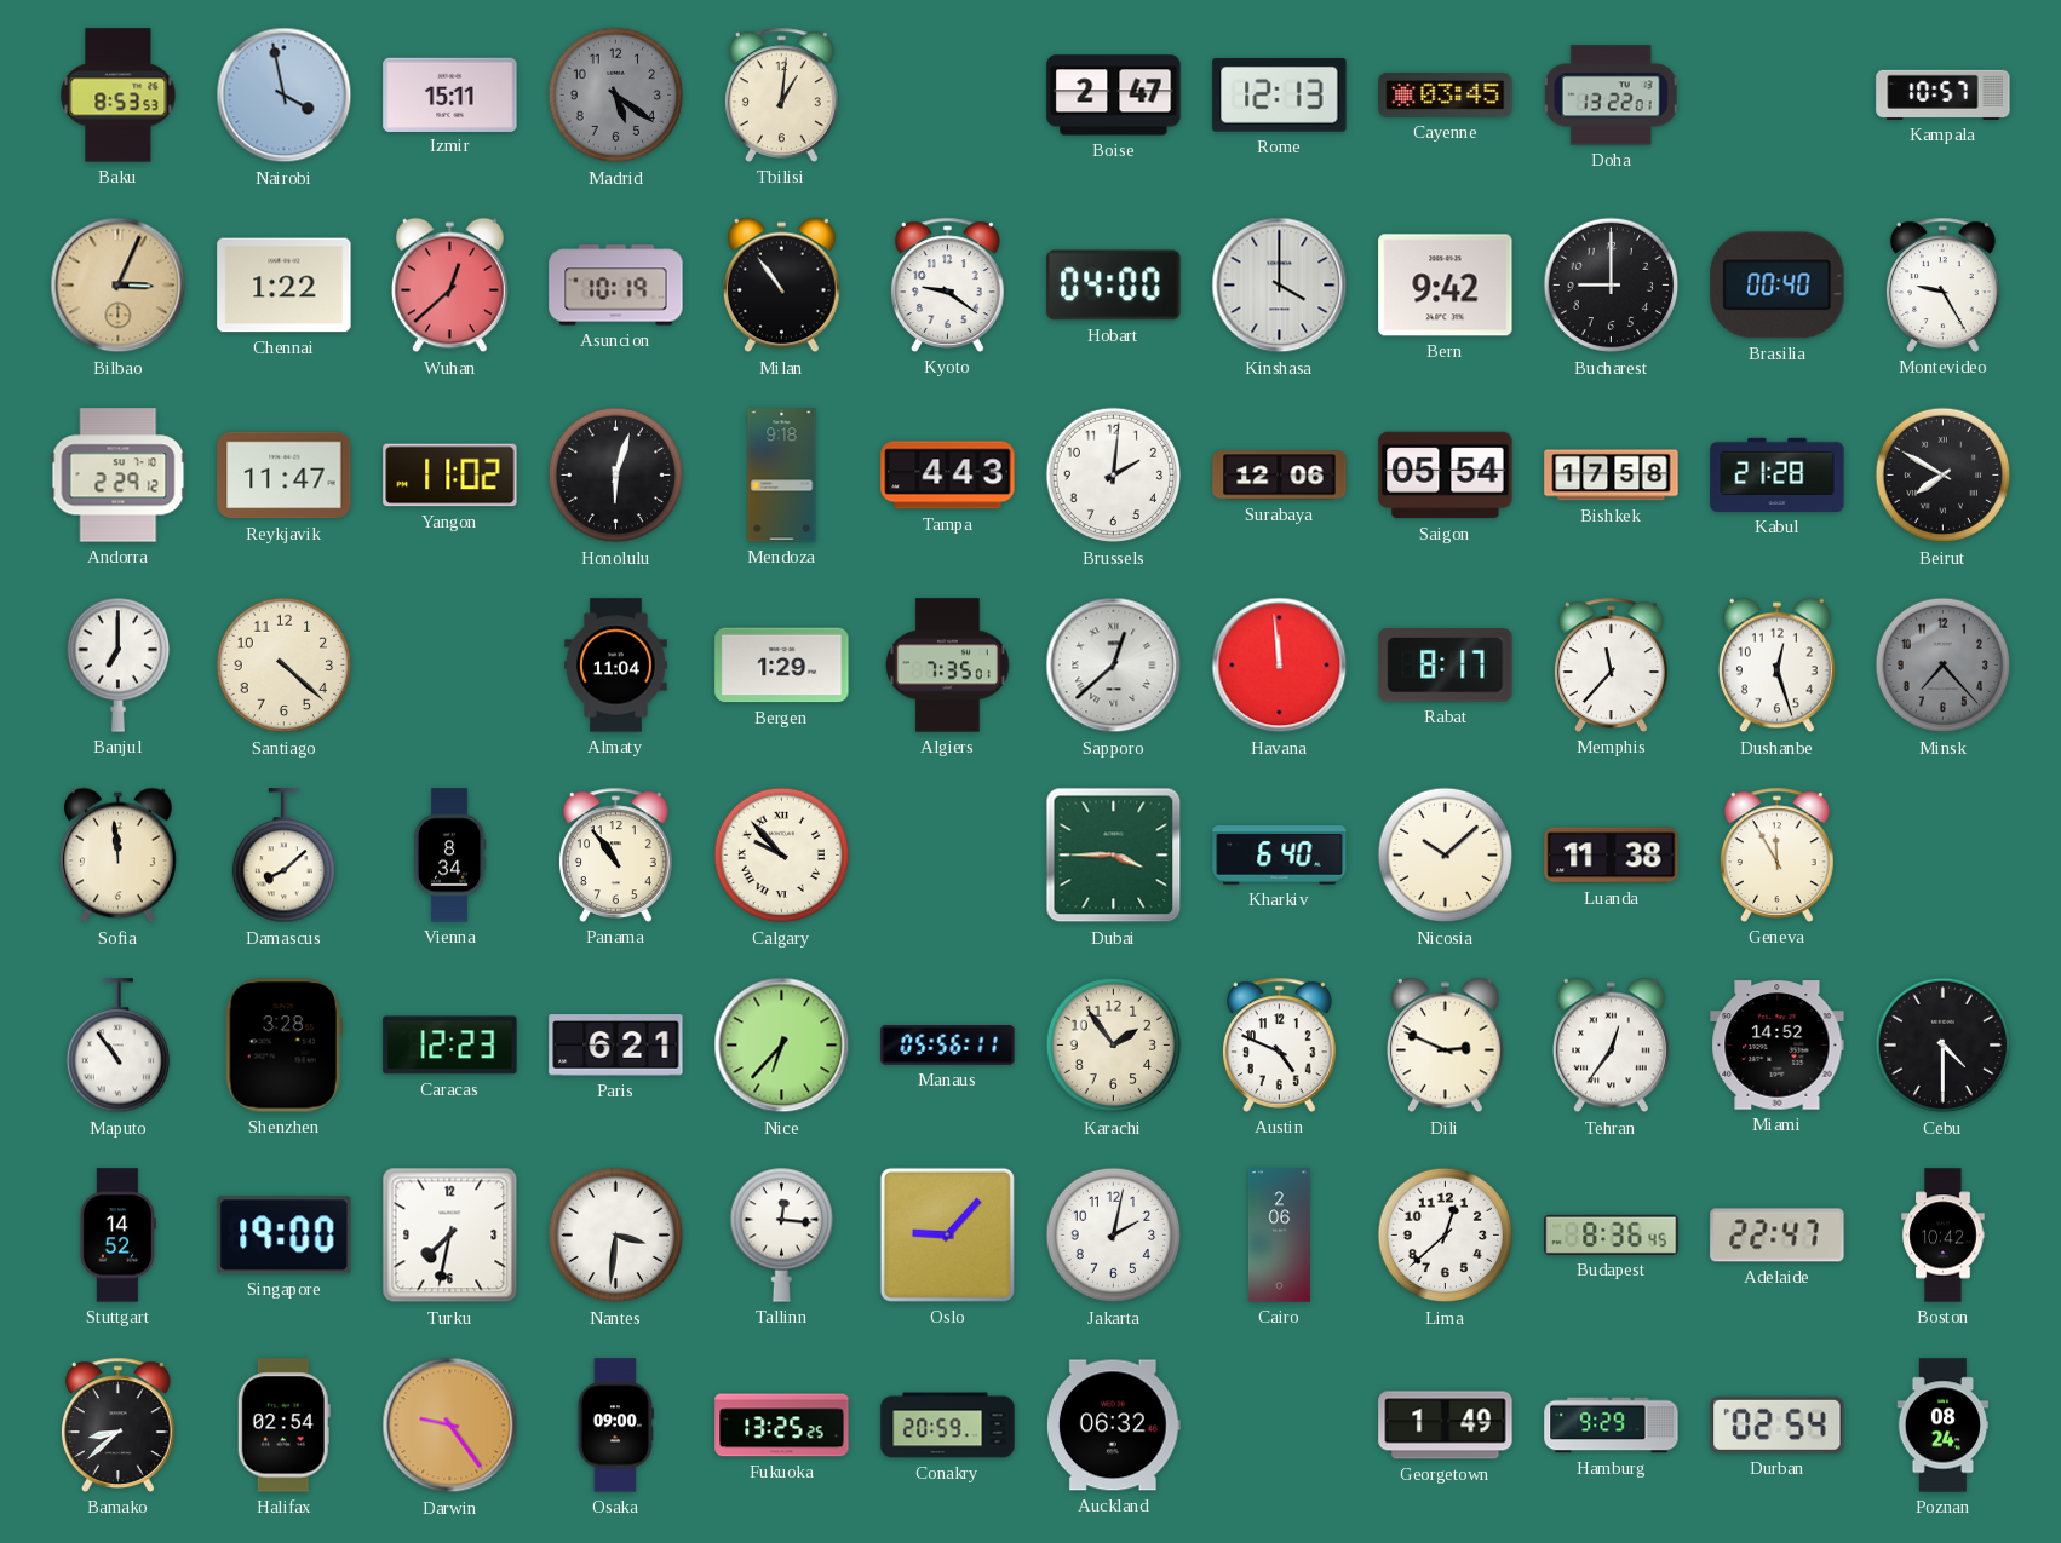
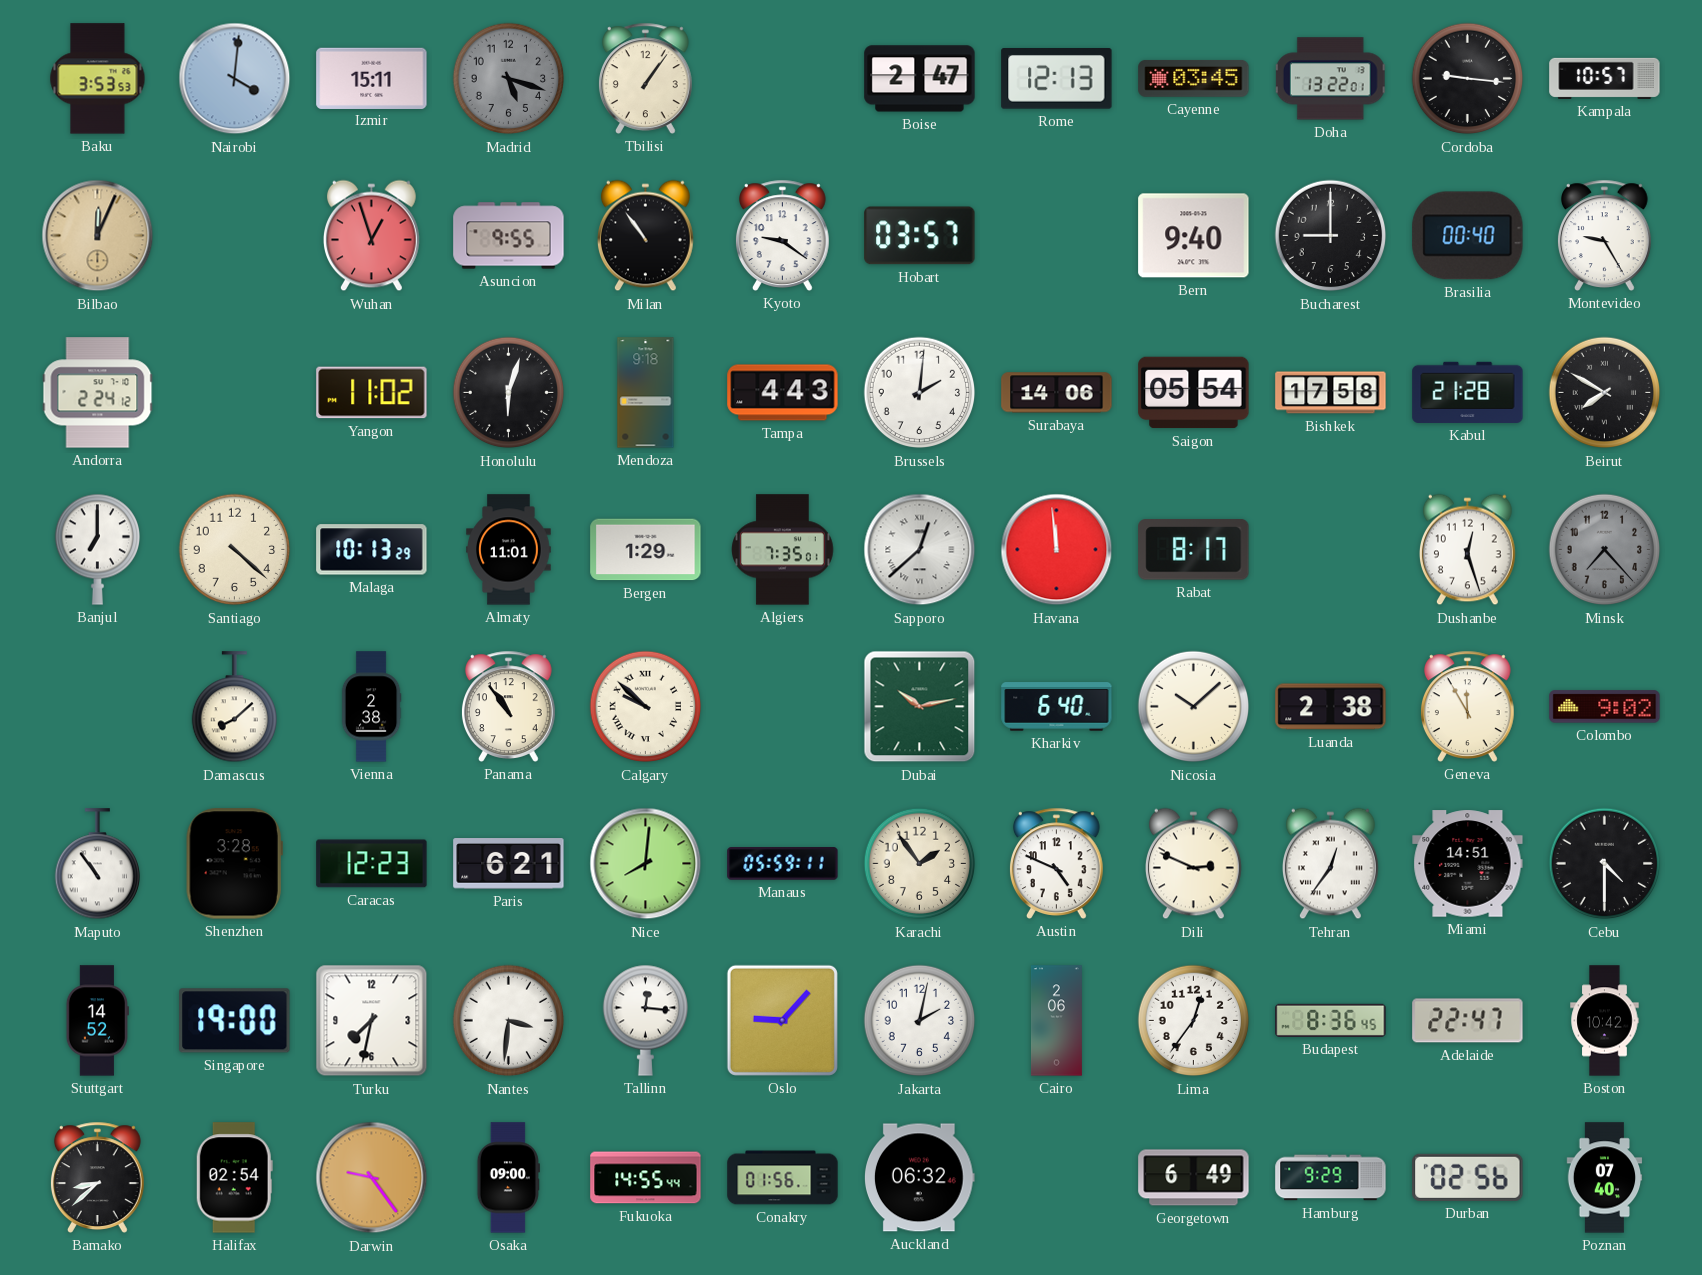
Baku: 8:53 -> 3:53 (98, 79)
Nairobi: 3:58 -> 4:01 (235, 79)
Madrid: 5:21 -> 5:18 (509, 79)
Tbilisi: 1:01 -> 1:06 (645, 78)
Cordoba: none -> 9:16 (1468, 79)
Bilbao: 3:04 -> 12:04 (98, 236)
Chennai: 1:22 -> none (285, 286)
Wuhan: 12:38 -> 12:57 (372, 236)
Asuncion: 10:19 -> 9:55 (509, 236)
Hobart: 04:00 -> 03:57 (920, 236)
Kinshasa: 4:00 -> none (1280, 286)
Bern: 9:42 -> 9:40 (1194, 236)
Andorra: 2:29 -> 2:24 (98, 393)
Reykjavik: 11:47 -> none (285, 476)
Surabaya: 12:06 -> 14:06 (1057, 393)
Malaga: none -> 10:13 (372, 550)
Almaty: 11:04 -> 11:01 (509, 550)
Memphis: 11:37 -> none (1611, 664)
Sofia: 11:59 -> none (119, 856)
Vienna: 8:34 -> 2:38 (371, 707)
Calgary: 9:53 -> 9:52 (646, 707)
Dubai: 3:45 -> 10:13 (920, 707)
Luanda: 11:38 -> 2:38 (1331, 707)
Colombo: none -> 9:02 (1605, 707)
Nice: 6:37 -> 8:01 (646, 864)
Manaus: 05:56 -> 05:59 (783, 864)
Miami: 14:52 -> 14:51 (1468, 864)
Lima: 12:38 -> 12:36 (1194, 1021)
Fukuoka: 13:25 -> 14:55 (646, 1178)
Conakry: 20:59 -> 01:56 (783, 1178)
Georgetown: 1:49 -> 6:49 (1194, 1178)
Durban: 02:54 -> 02:56 (1468, 1177)
Poznan: 08:24 -> 07:40 (1605, 1178)
